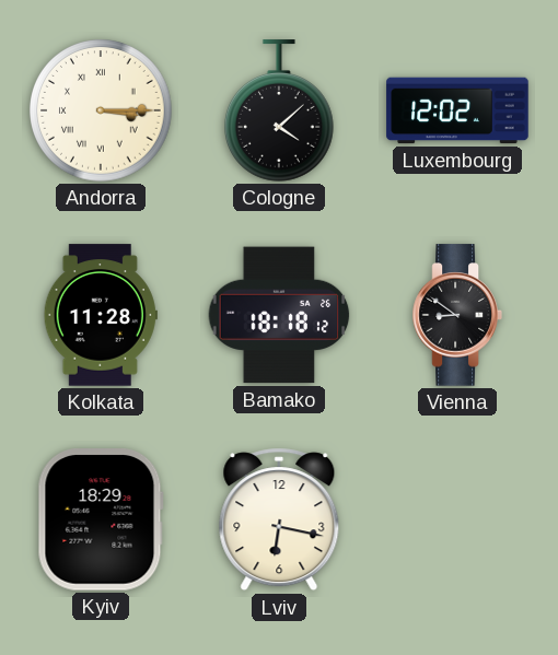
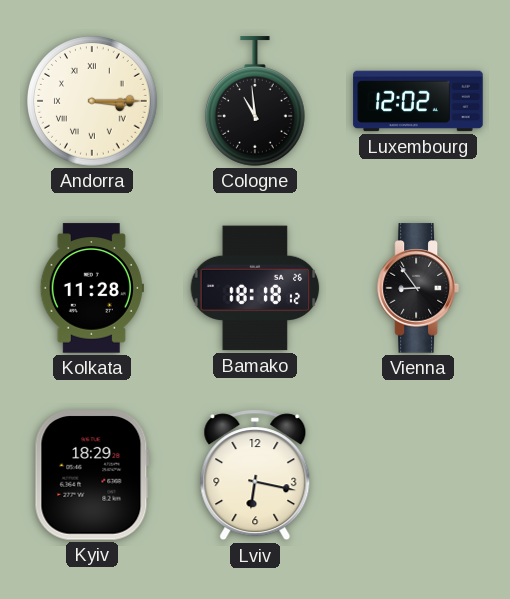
Cologne: 4:08 -> 10:59 (256, 101)
Vienna: 8:51 -> 8:54 (418, 288)
